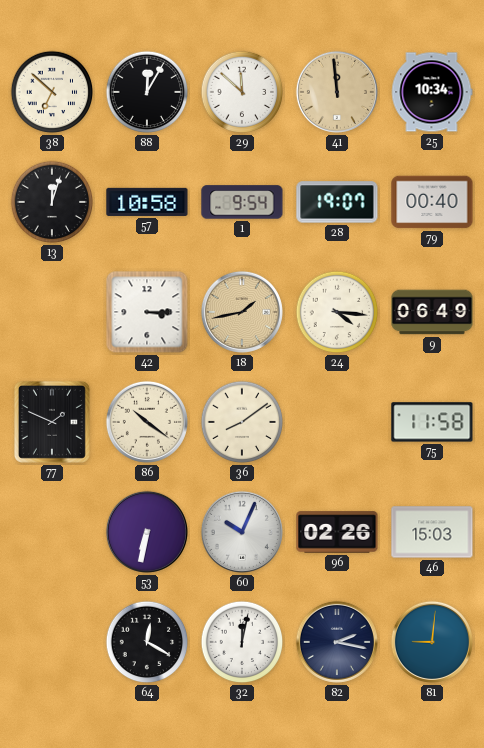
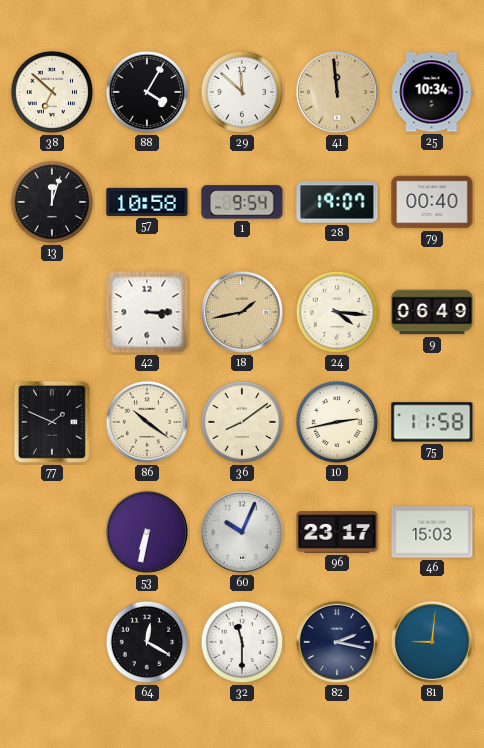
88: 12:05 -> 4:05 (147, 92)
10: none -> 2:43 (337, 422)
96: 02:26 -> 23:17 (337, 532)
32: 12:02 -> 11:30 (242, 642)
